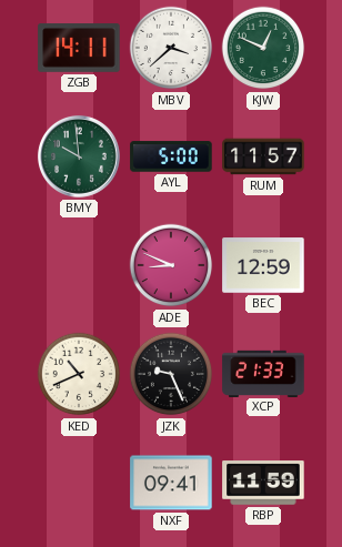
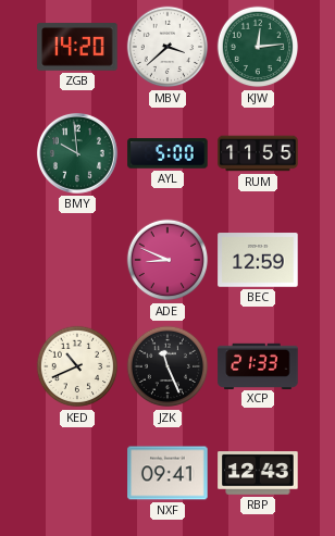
ZGB: 14:11 -> 14:20 (77, 47)
KJW: 12:49 -> 12:14 (258, 47)
RUM: 11:57 -> 11:55 (258, 153)
JZK: 9:26 -> 11:26 (167, 366)
RBP: 11:59 -> 12:43 (258, 473)
